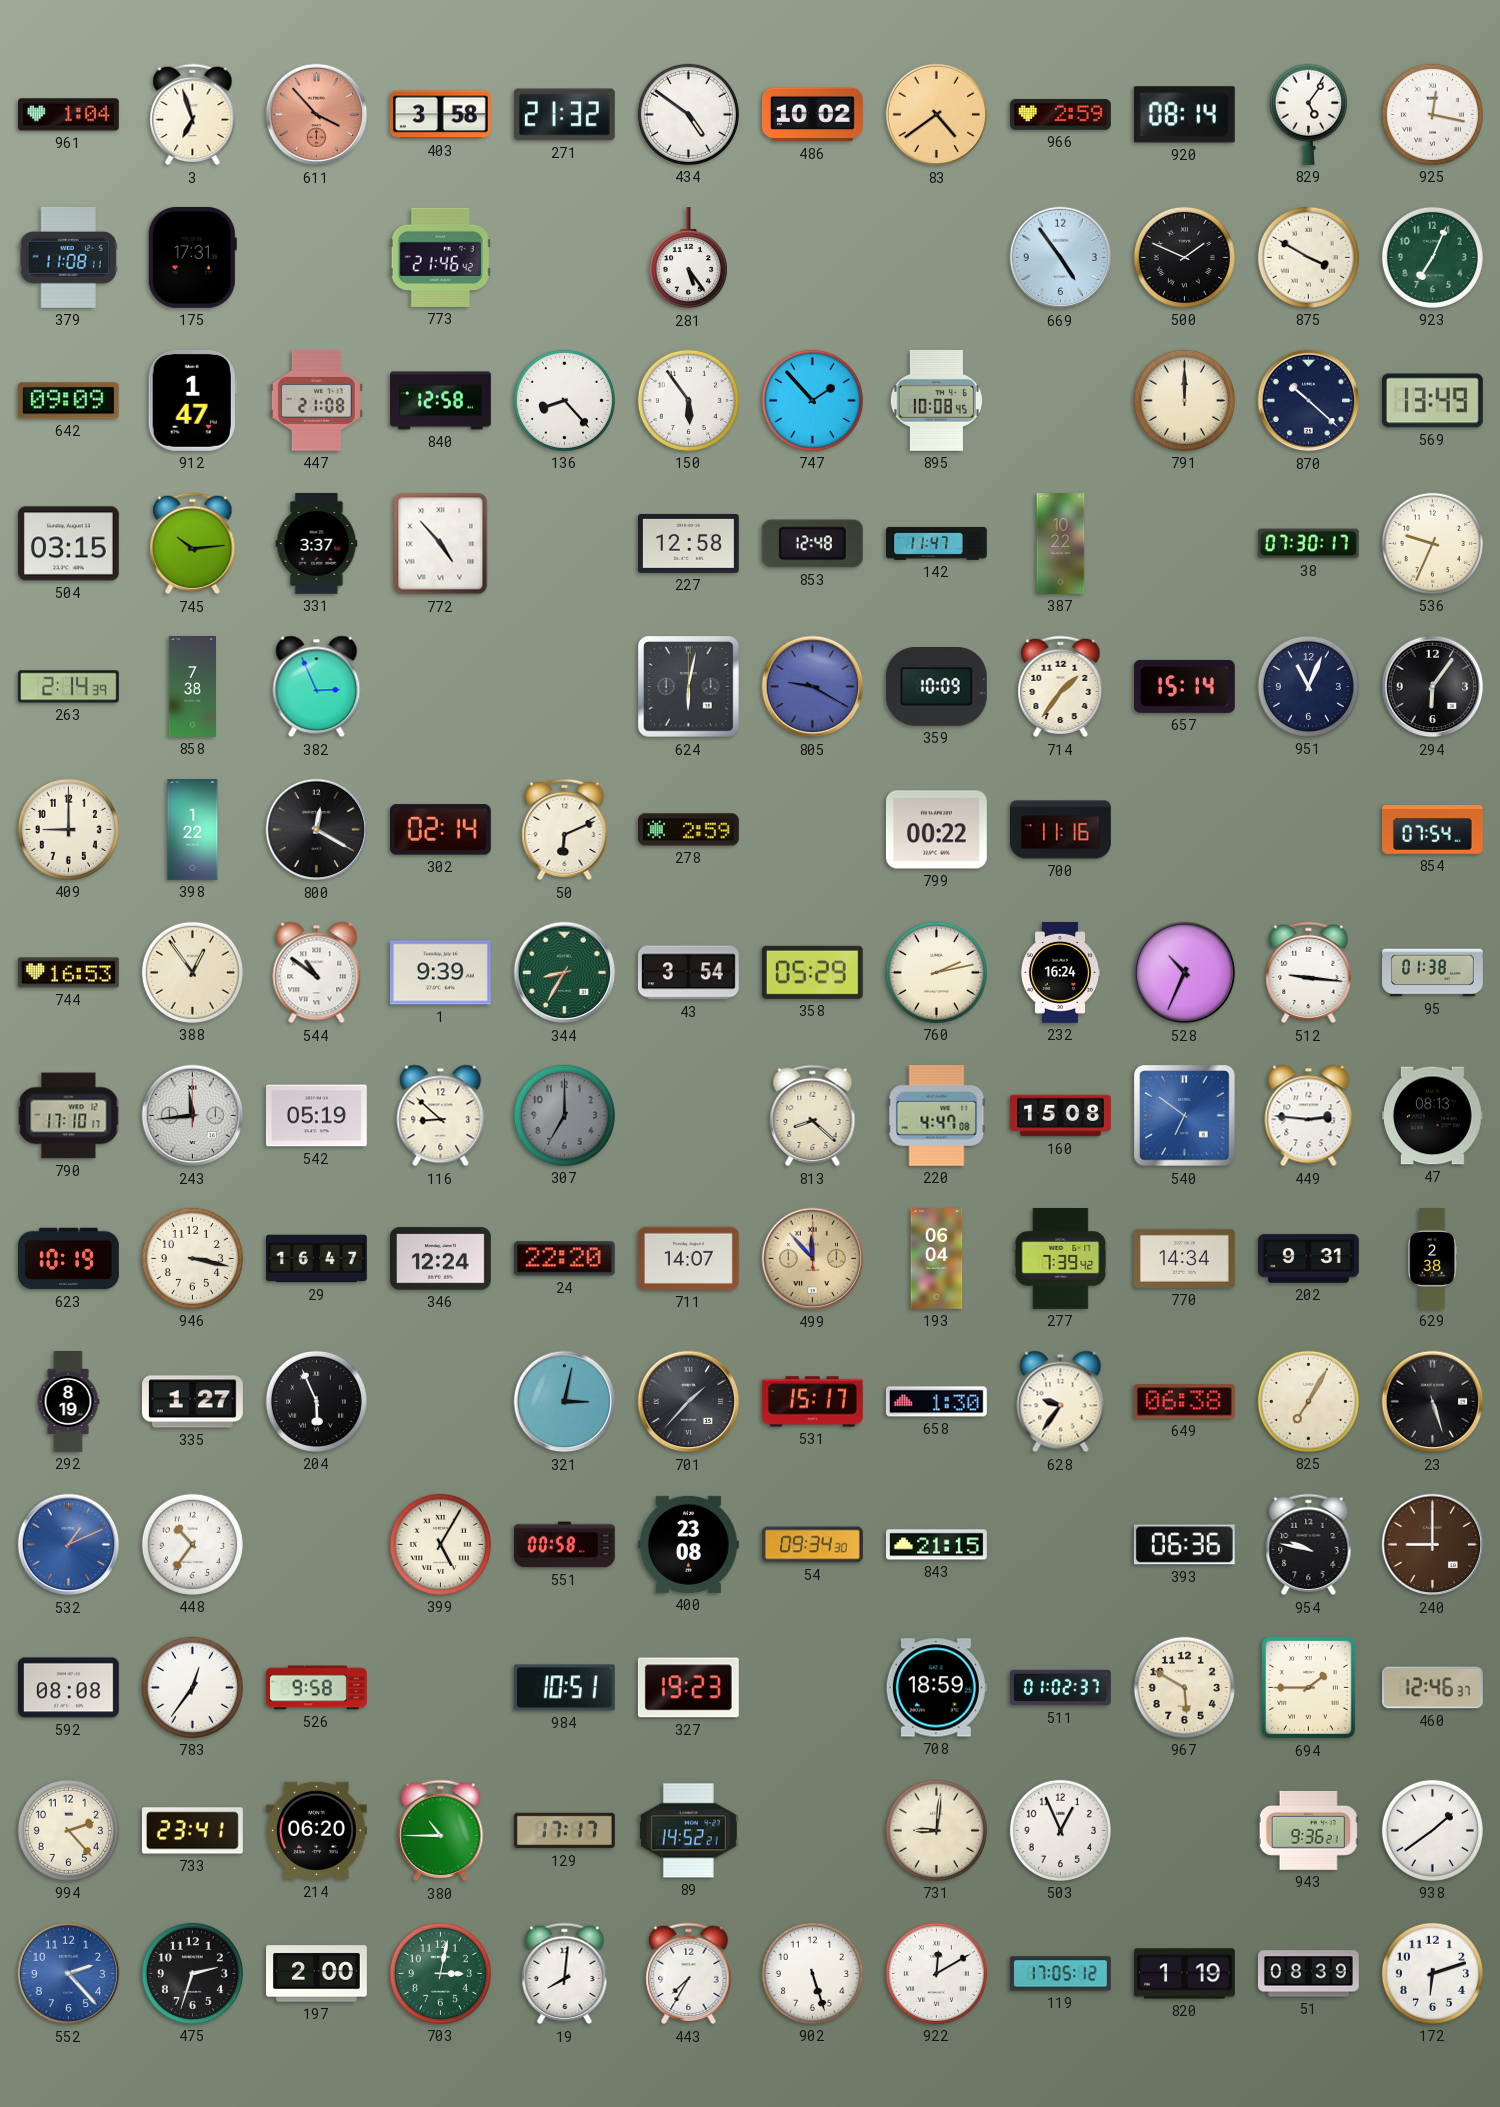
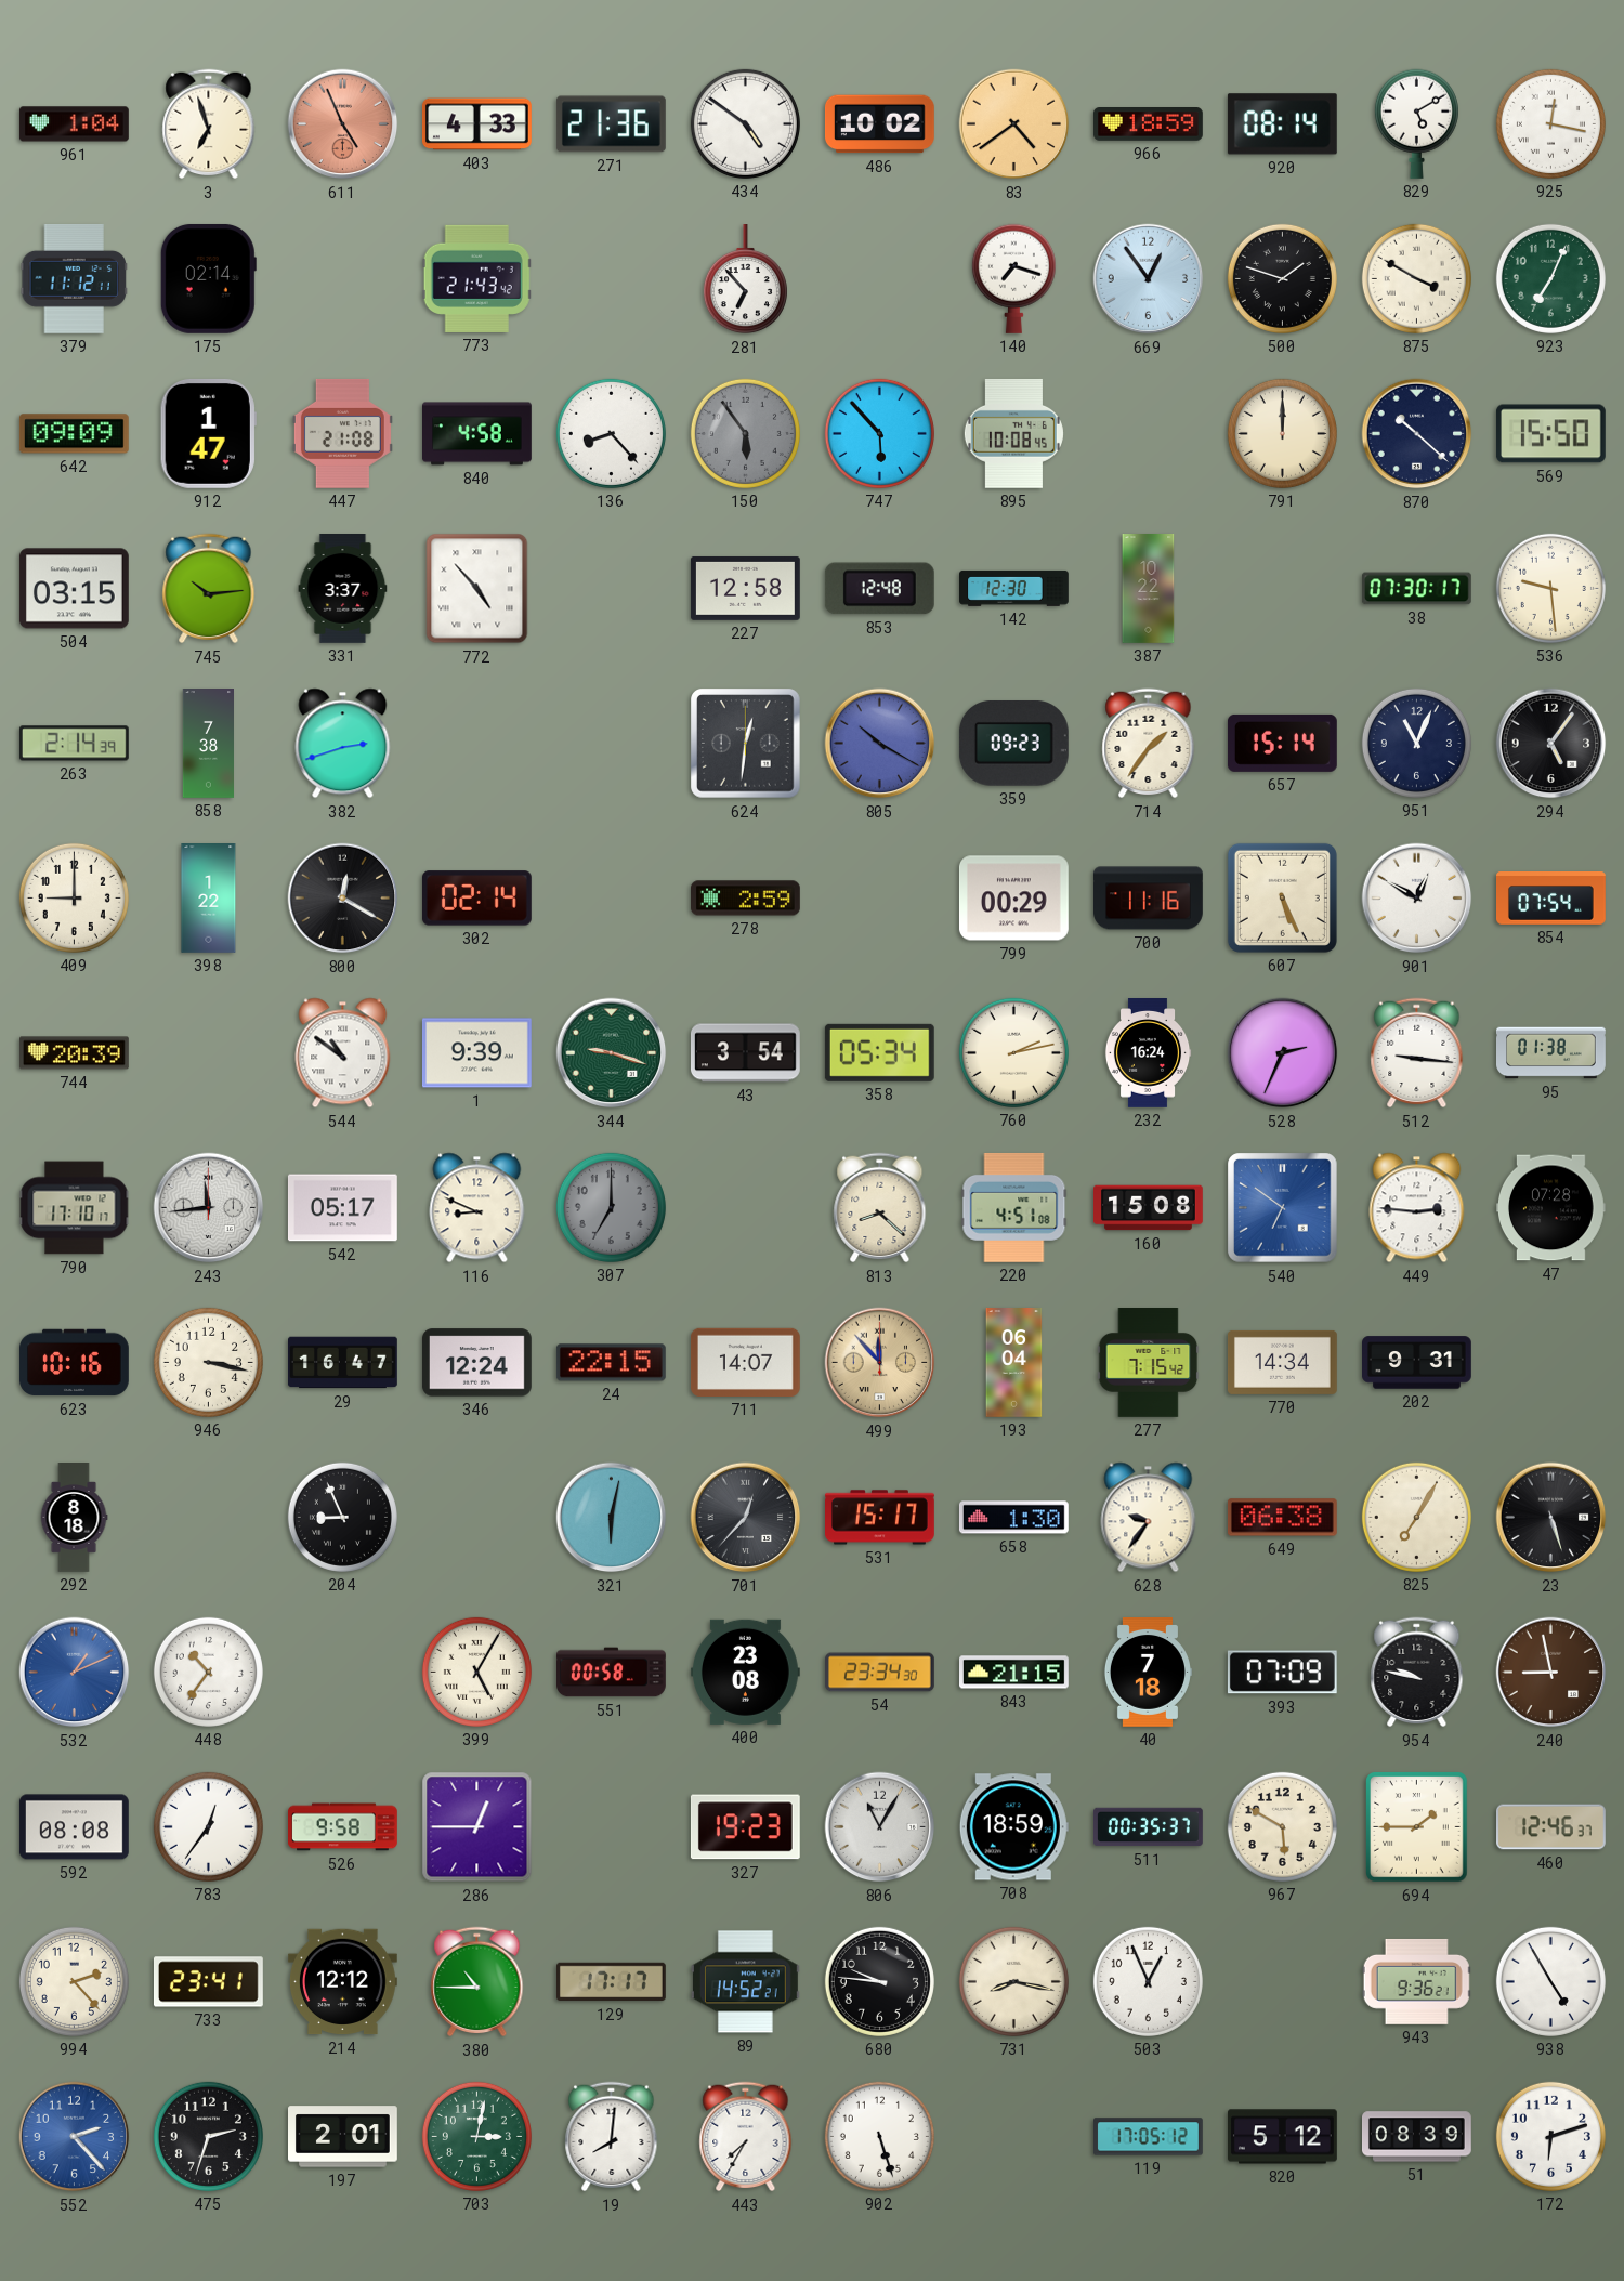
611: 3:53 -> 4:56 (343, 124)
403: 3:58 -> 4:33 (477, 124)
271: 21:32 -> 21:36 (611, 124)
966: 2:59 -> 18:59 (1149, 124)
829: 5:06 -> 5:10 (1416, 123)
379: 11:08 -> 11:12 (74, 278)
175: 17:31 -> 02:14 (208, 278)
773: 21:46 -> 21:43 (476, 278)
281: 5:24 -> 6:53 (745, 280)
140: none -> 7:18 (1013, 278)
669: 4:54 -> 12:54 (1149, 279)
500: 1:49 -> 1:48 (1282, 278)
840: 12:58 -> 4:58 (477, 434)
150 dial: white -> grey (745, 433)
747: 1:53 -> 5:53 (879, 433)
569: 13:49 -> 15:50 (1550, 434)
142: 11:47 -> 12:30 (1014, 588)
536: 9:34 -> 9:29 (1550, 588)
382: 2:56 -> 2:42 (343, 744)
624: 6:02 -> 12:31 (746, 744)
805: 9:20 -> 10:20 (880, 744)
359: 10:09 -> 09:23 (1013, 744)
294: 6:06 -> 5:06 (1551, 744)
50: 6:11 -> none (565, 830)
799: 00:22 -> 00:29 (1013, 899)
607: none -> 5:26 (1282, 897)
901: none -> 12:50 (1417, 899)
744: 16:53 -> 20:39 (75, 1053)
388: 12:54 -> none (192, 972)
344: 8:35 -> 9:18 (612, 1053)
358: 05:29 -> 05:34 (879, 1052)
528: 10:34 -> 2:34 (1283, 1053)
542: 05:19 -> 05:17 (342, 1208)
116: 8:52 -> 8:49 (477, 1208)
220: 4:47 -> 4:51 (1014, 1207)
47: 08:13 -> 07:28 (1551, 1208)
623: 10:19 -> 10:16 (75, 1363)
24: 22:20 -> 22:15 (611, 1363)
277: 7:39 -> 7:15 (1149, 1363)
629: 2:38 -> none (1432, 1259)
292: 8:19 -> 8:18 (74, 1518)
335: 1:27 -> none (193, 1402)
204: 5:56 -> 8:56 (342, 1517)
321: 3:02 -> 6:02 (612, 1518)
701: 1:37 -> 12:37 (746, 1518)
54: 09:34 -> 23:34 (880, 1673)
40: none -> 7:18 (1148, 1673)
393: 06:36 -> 07:09 (1282, 1673)
240: 9:00 -> 8:58 (1551, 1673)
286: none -> 12:45 (477, 1827)
984: 10:51 -> none (564, 1688)
806: none -> 11:05 (880, 1827)
511: 01:02 -> 00:35 (1149, 1827)
214: 06:20 -> 12:12 (342, 1982)
680: none -> 9:46 (879, 1981)
731: 9:01 -> 8:17 (1013, 1981)
938: 1:39 -> 4:55 (1550, 1981)
197: 2:00 -> 2:01 (343, 2137)
922: 12:10 -> none (936, 1973)
820: 1:19 -> 5:12 (1283, 2137)
